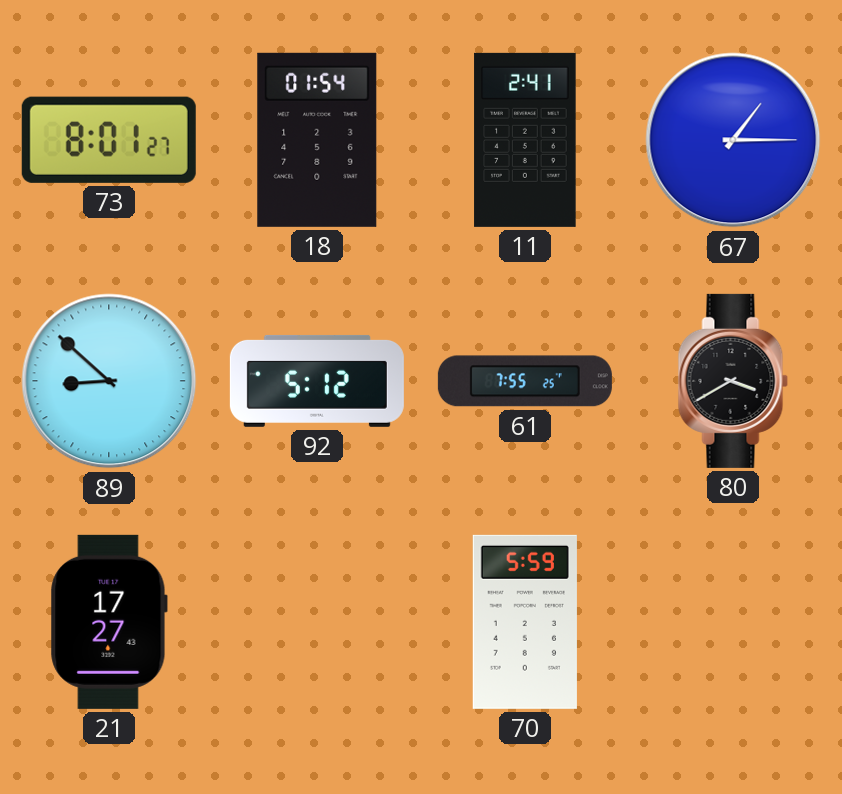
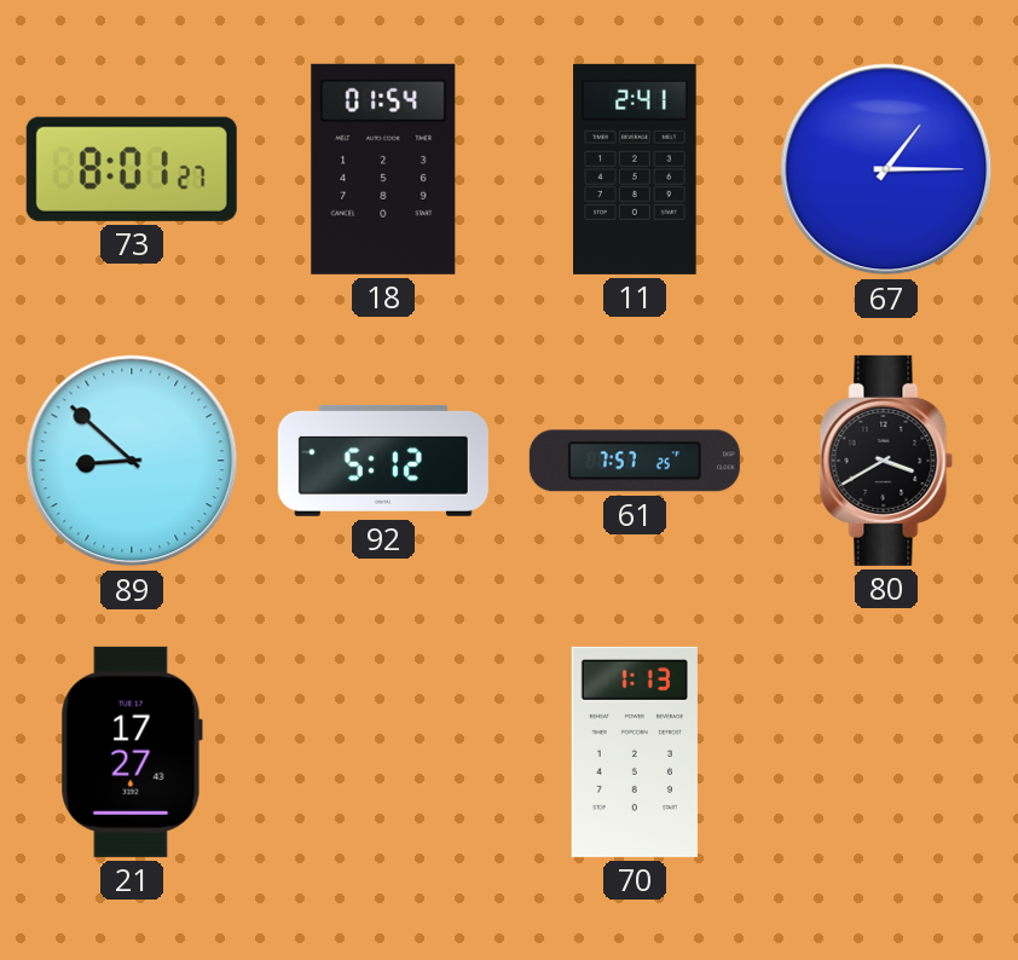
61: 7:55 -> 7:57 (635, 461)
70: 5:59 -> 1:13 (635, 752)
